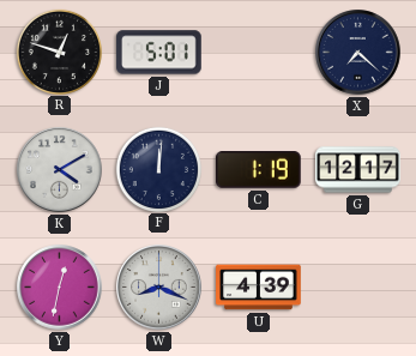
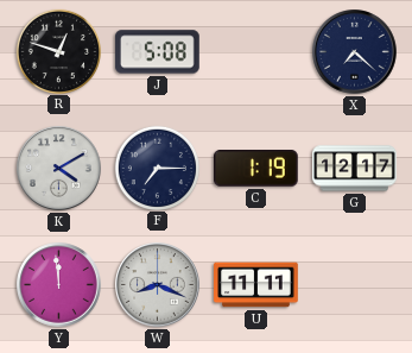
J: 5:01 -> 5:08 (158, 52)
F: 12:01 -> 7:15 (157, 168)
Y: 12:32 -> 11:59 (59, 285)
U: 4:39 -> 11:11 (256, 285)
